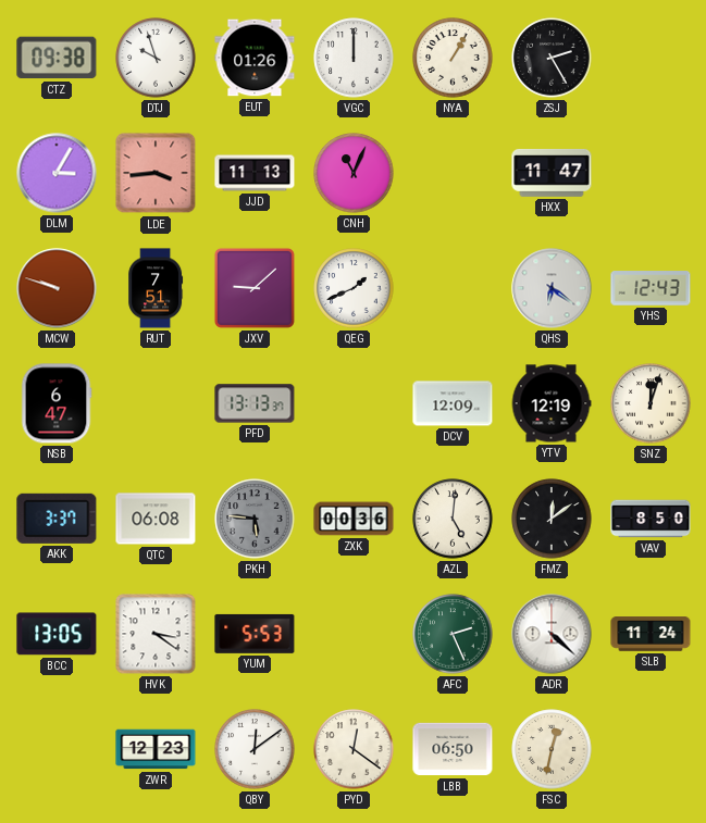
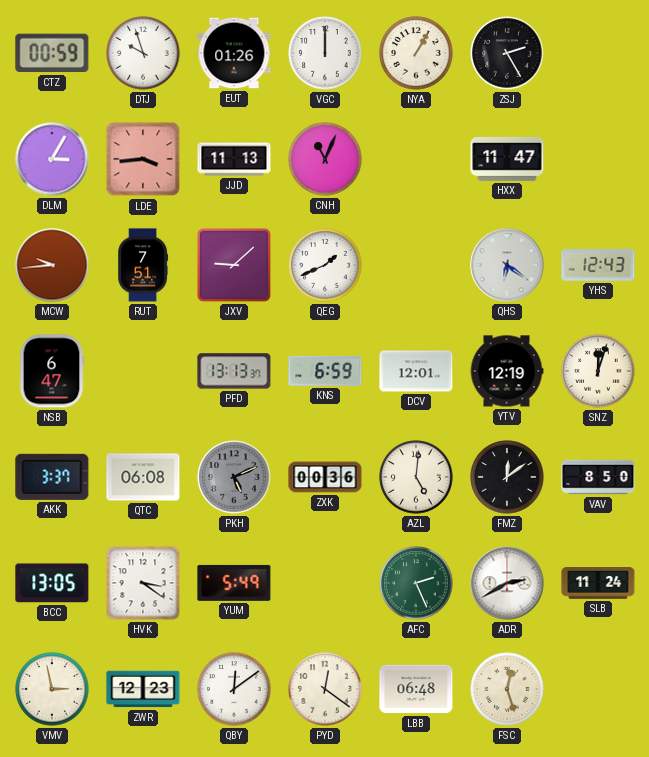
CTZ: 09:38 -> 00:59 (52, 53)
MCW: 9:48 -> 9:44 (52, 265)
KNS: none -> 6:59 (325, 371)
DCV: 12:09 -> 12:01 (416, 371)
PKH: 5:46 -> 5:11 (234, 477)
YUM: 5:53 -> 5:49 (234, 583)
ADR: 4:22 -> 2:40 (507, 583)
VMV: none -> 2:58 (52, 689)
LBB: 06:50 -> 06:48 (416, 689)
FSC: 12:32 -> 12:27 (507, 689)
